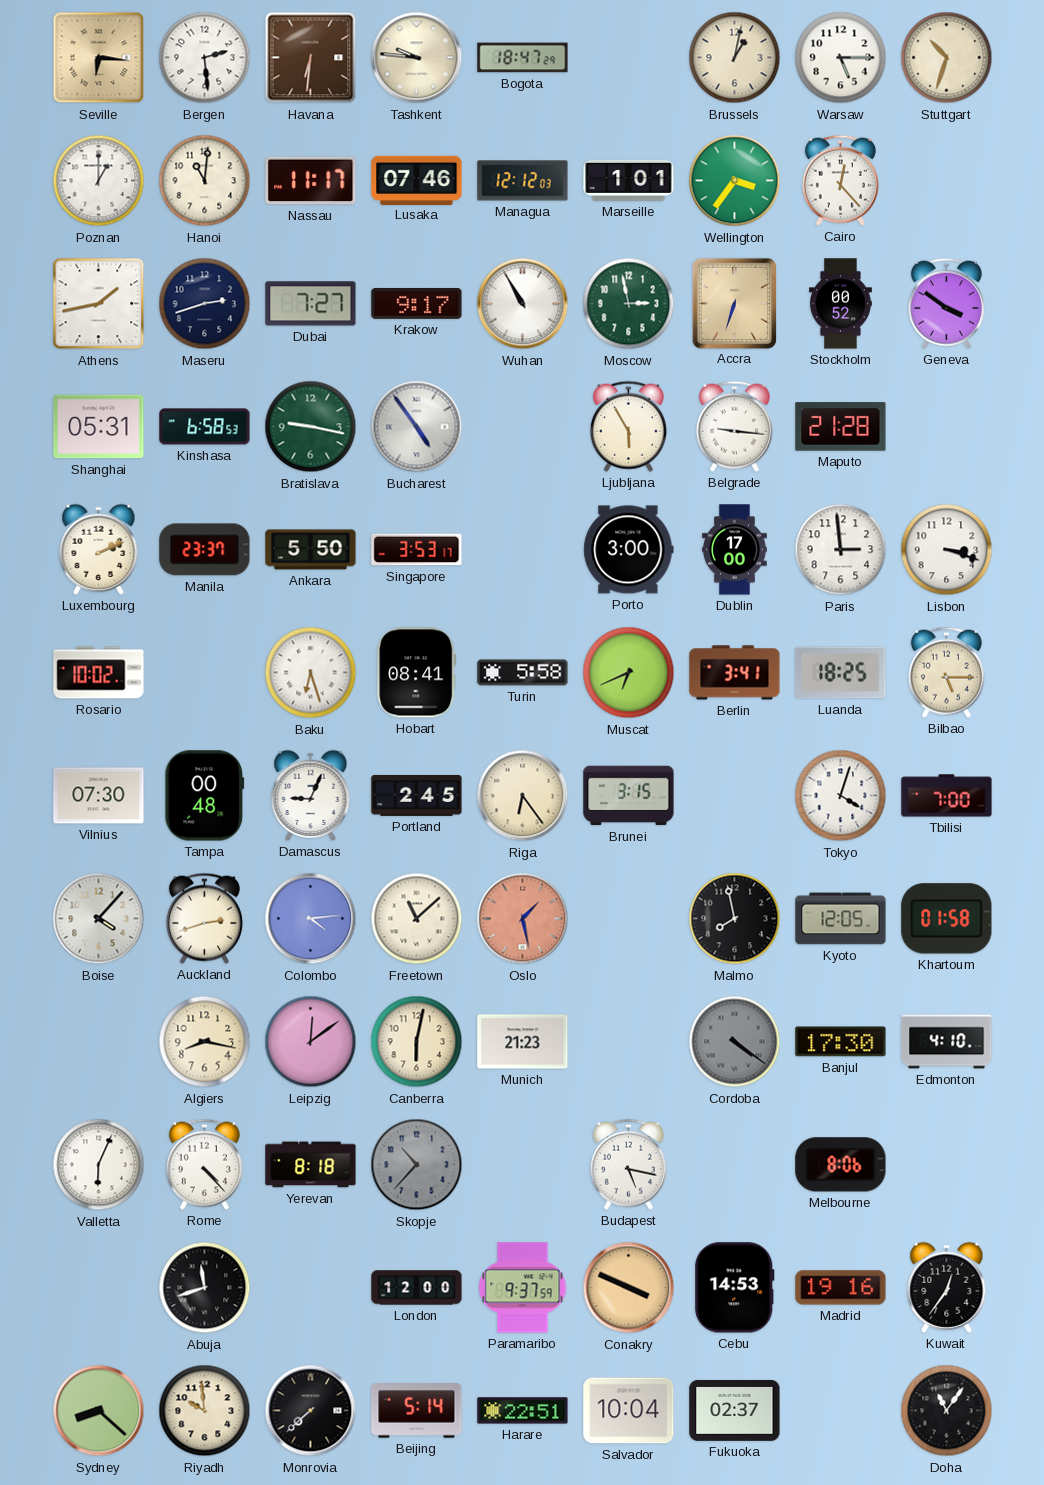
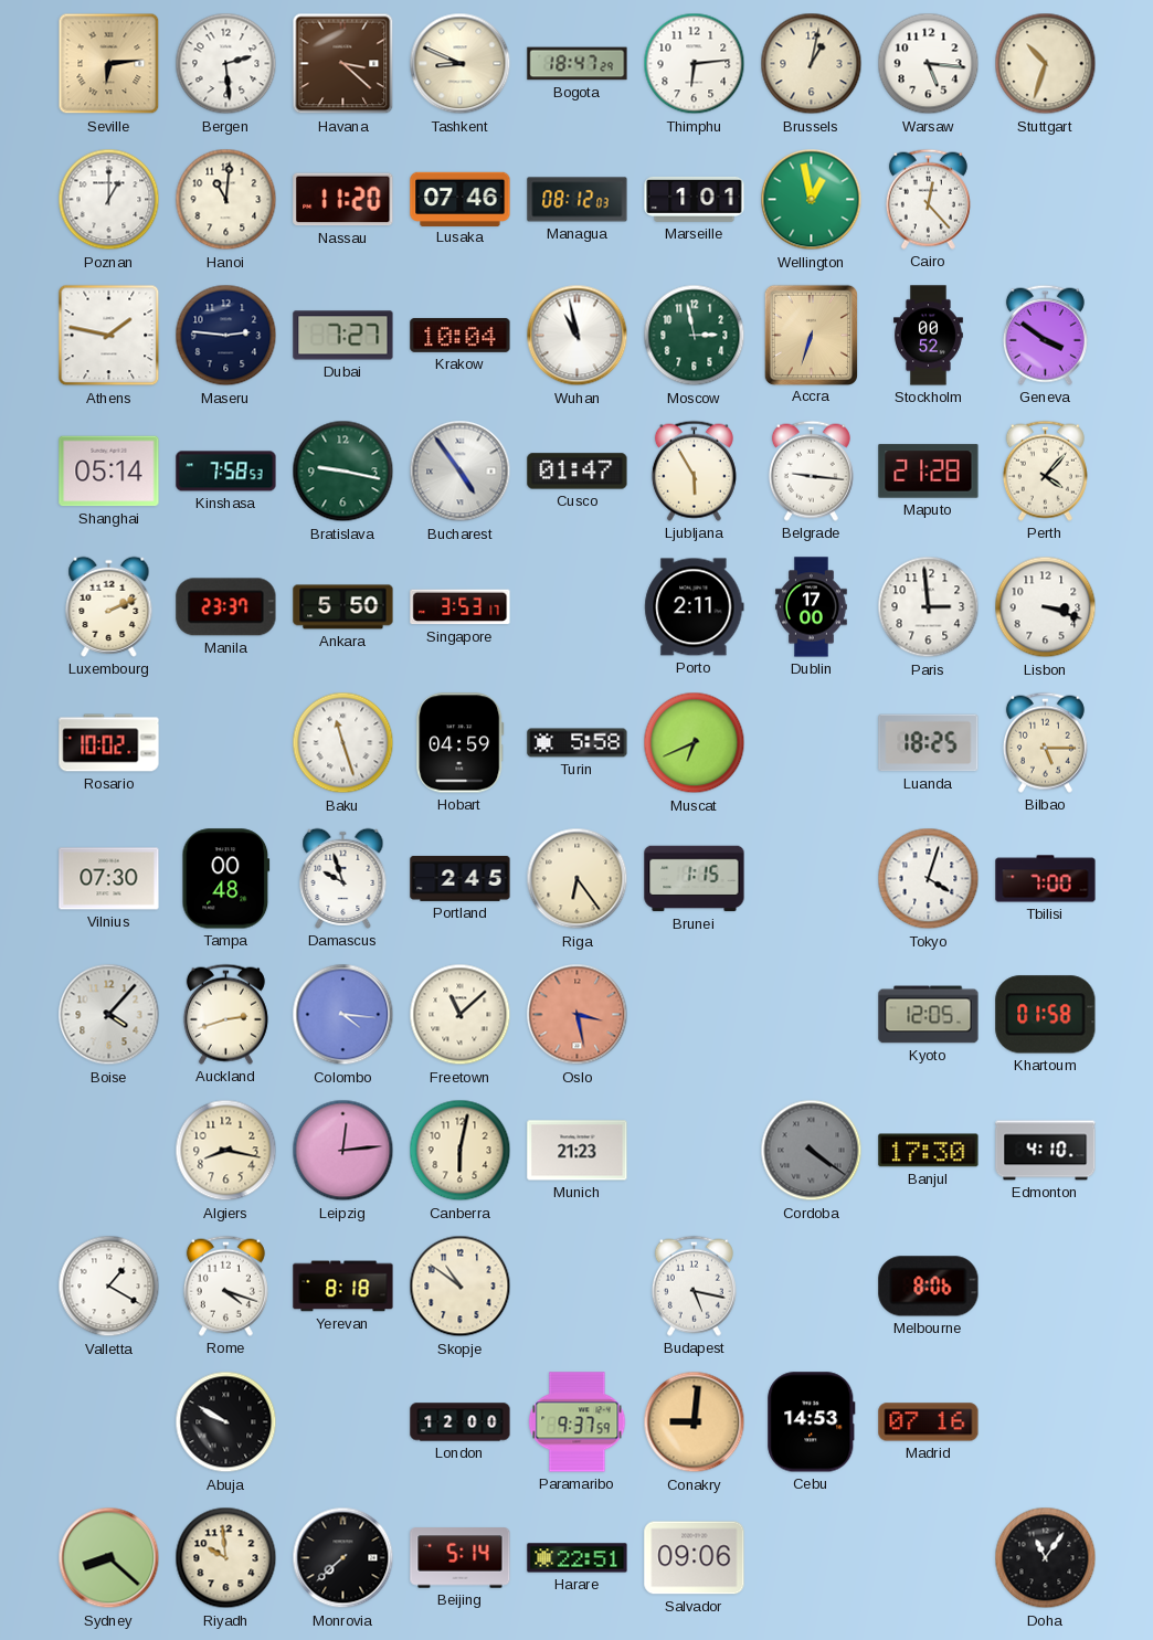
Seville: 6:16 -> 6:14 (109, 64)
Havana: 6:31 -> 3:22 (343, 64)
Tashkent: 9:46 -> 8:49 (461, 64)
Thimphu: none -> 6:14 (695, 64)
Warsaw: 5:15 -> 5:16 (929, 64)
Nassau: 11:17 -> 11:20 (343, 200)
Managua: 12:12 -> 08:12 (578, 200)
Wellington: 3:36 -> 12:58 (812, 200)
Athens: 1:43 -> 1:47 (109, 336)
Maseru: 2:42 -> 2:46 (226, 336)
Krakow: 9:17 -> 10:04 (461, 335)
Wuhan: 10:55 -> 10:58 (578, 336)
Shanghai: 05:31 -> 05:14 (109, 472)
Kinshasa: 6:58 -> 7:58 (226, 472)
Cusco: none -> 01:47 (578, 472)
Perth: none -> 4:07 (1045, 470)
Porto: 3:00 -> 2:11 (695, 607)
Baku: 6:27 -> 11:27 (343, 743)
Hobart: 08:41 -> 04:59 (461, 743)
Berlin: 3:41 -> none (735, 673)
Damascus: 9:04 -> 9:57 (343, 878)
Brunei: 3:15 -> 1:15 (695, 879)
Colombo: 4:14 -> 4:16 (343, 1015)
Oslo: 1:28 -> 3:28 (578, 1015)
Malmo: 7:58 -> none (735, 919)
Leipzig: 12:09 -> 12:14 (343, 1151)
Valletta: 6:04 -> 1:20 (109, 1287)
Rome: 4:23 -> 4:18 (225, 1285)
Skopje: 10:37 -> 10:51 (461, 1287)
Skopje dial: grey -> cream (461, 1287)
Abuja: 11:42 -> 9:50 (226, 1422)
Conakry: 3:49 -> 9:01 (695, 1422)
Madrid: 19:16 -> 07:16 (929, 1422)
Kuwait: 12:36 -> none (947, 1287)
Salvador: 10:04 -> 09:06 (695, 1558)
Fukuoka: 02:37 -> none (735, 1410)
